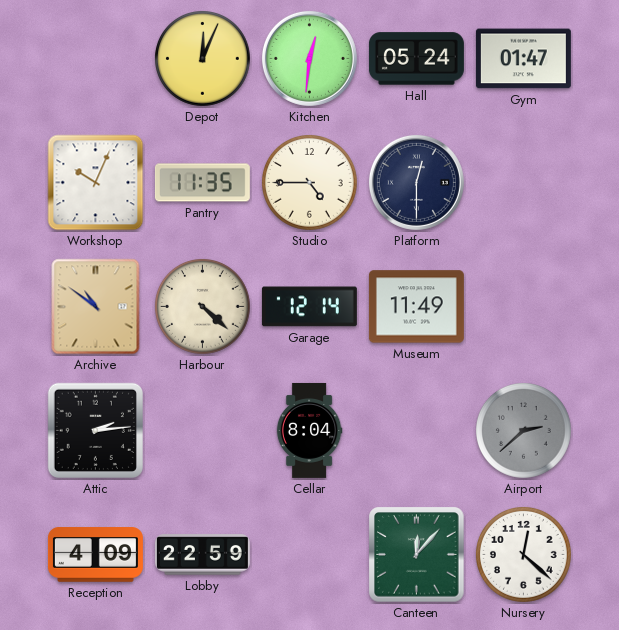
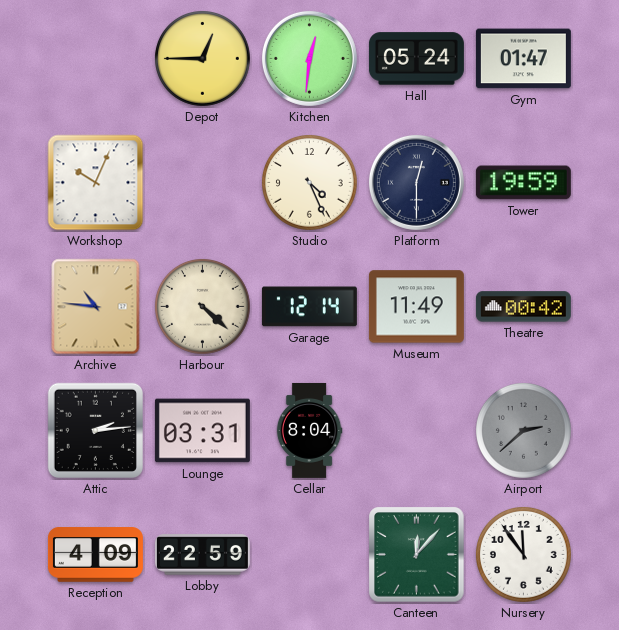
Depot: 12:04 -> 12:45 (203, 59)
Pantry: 11:35 -> none (202, 183)
Studio: 4:45 -> 4:26 (310, 183)
Tower: none -> 19:59 (523, 183)
Archive: 10:51 -> 10:46 (96, 307)
Theatre: none -> 00:42 (523, 307)
Lounge: none -> 03:31 (202, 431)
Nursery: 12:22 -> 11:54 (524, 555)
